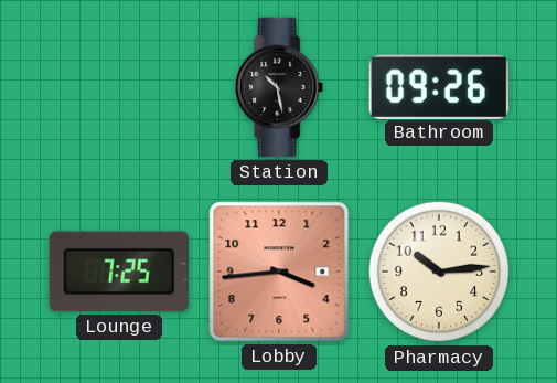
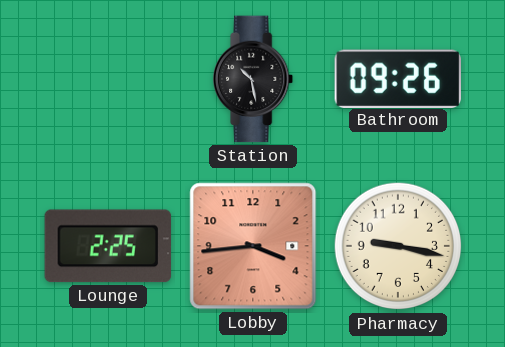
Lounge: 7:25 -> 2:25 (108, 246)
Pharmacy: 10:14 -> 9:17 (398, 246)
